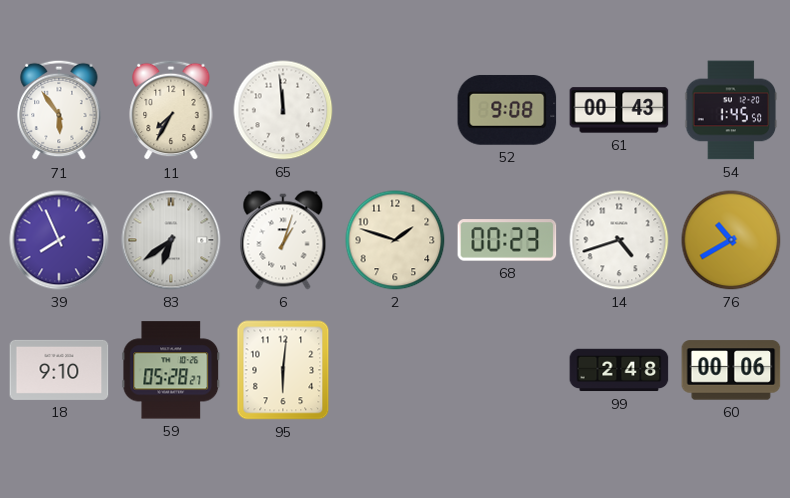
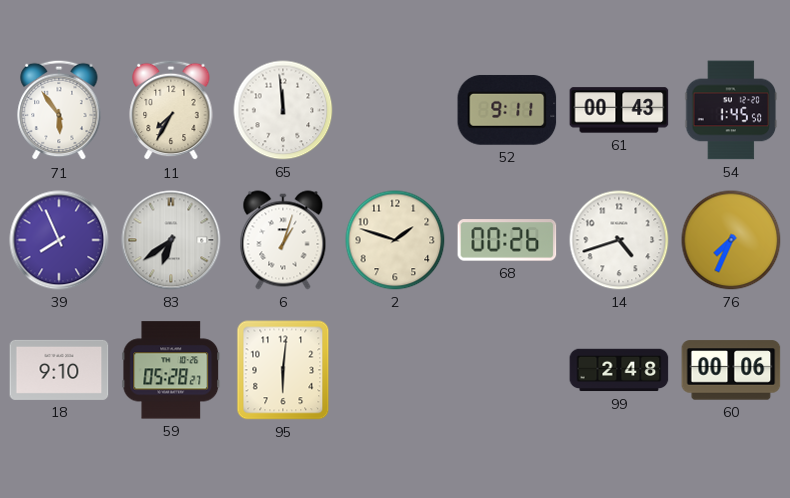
52: 9:08 -> 9:11 (507, 110)
68: 00:23 -> 00:26 (507, 240)
76: 10:40 -> 7:34 (731, 240)
